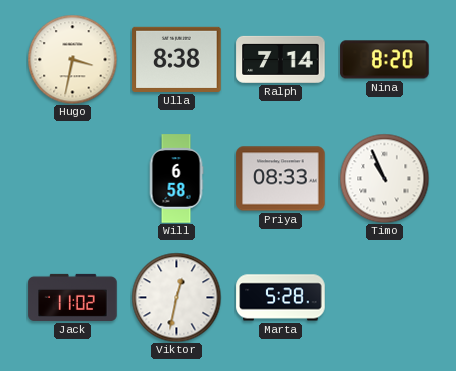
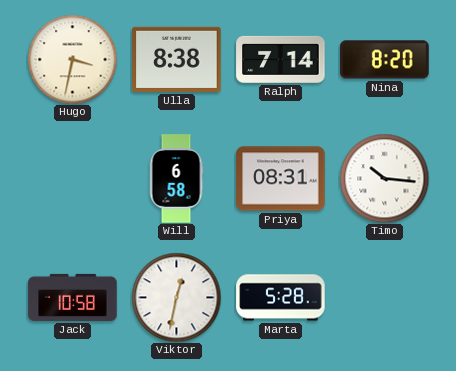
Priya: 08:33 -> 08:31 (281, 179)
Timo: 10:56 -> 10:16 (384, 178)
Jack: 11:02 -> 10:58 (73, 297)
